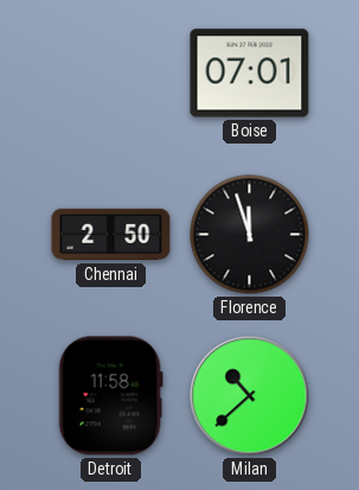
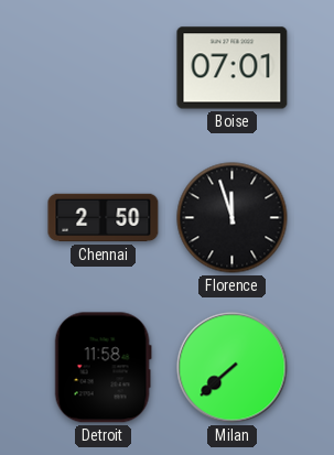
Milan: 10:38 -> 7:38 (233, 368)
